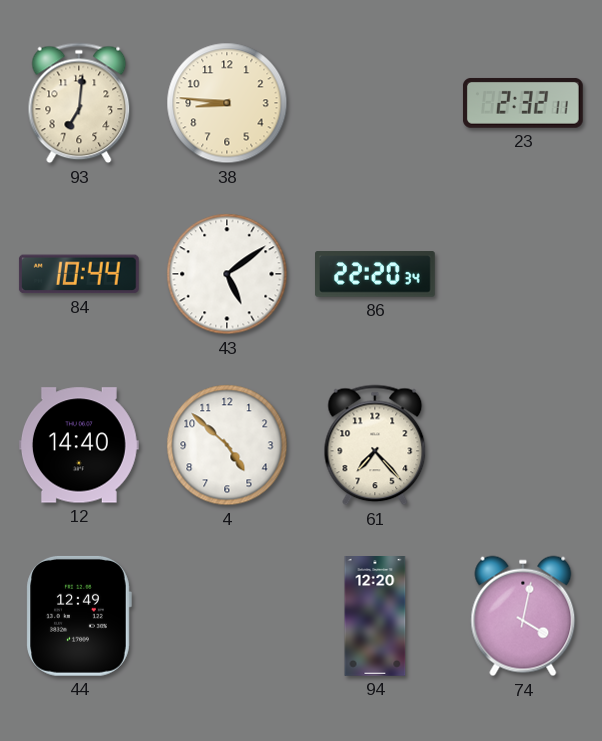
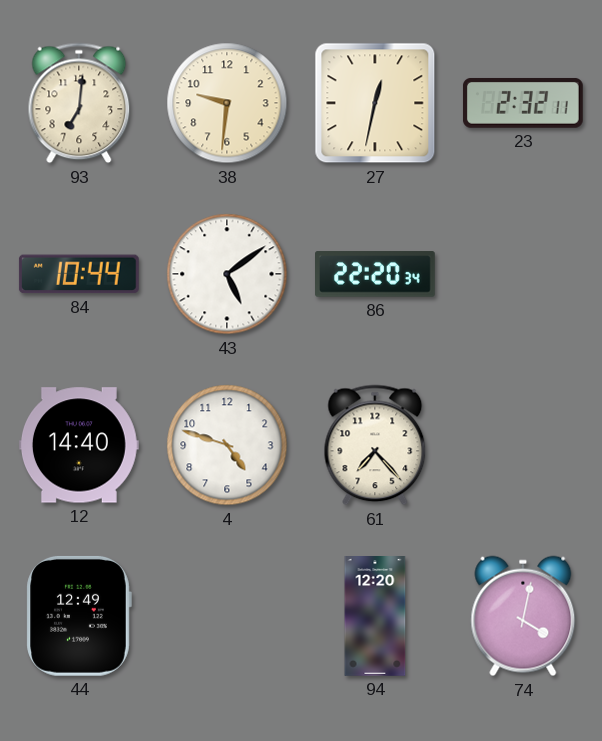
38: 8:46 -> 9:31 (227, 103)
27: none -> 12:32 (375, 103)
4: 4:52 -> 4:48 (227, 445)
